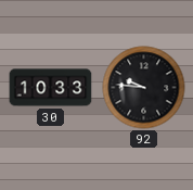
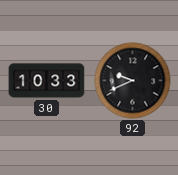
92: 9:46 -> 9:41 (133, 81)
